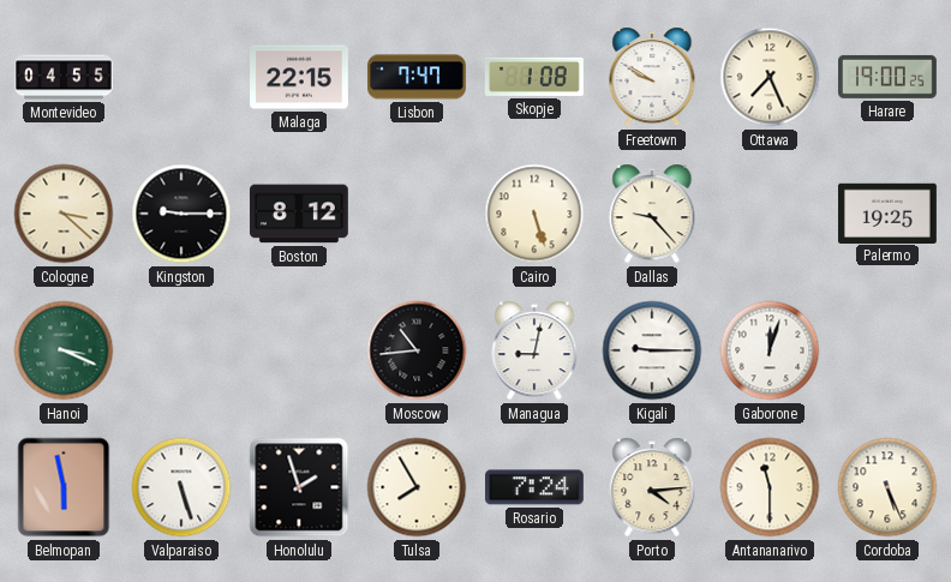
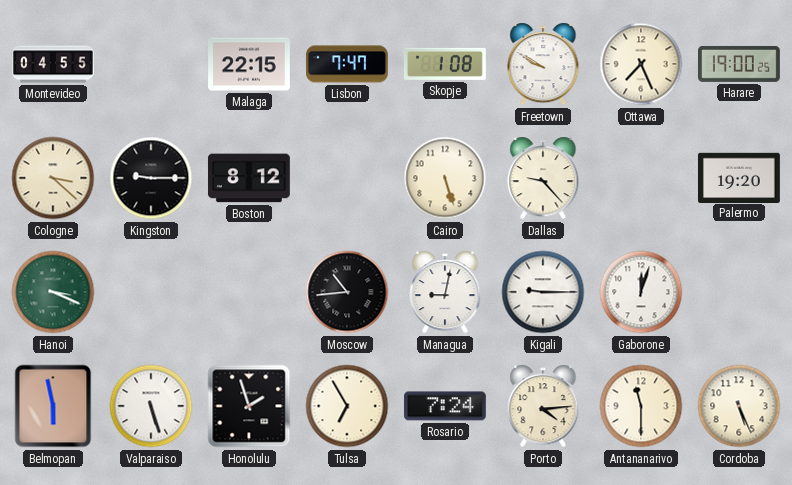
Palermo: 19:25 -> 19:20 (739, 177)
Tulsa: 7:55 -> 6:55 (347, 406)
